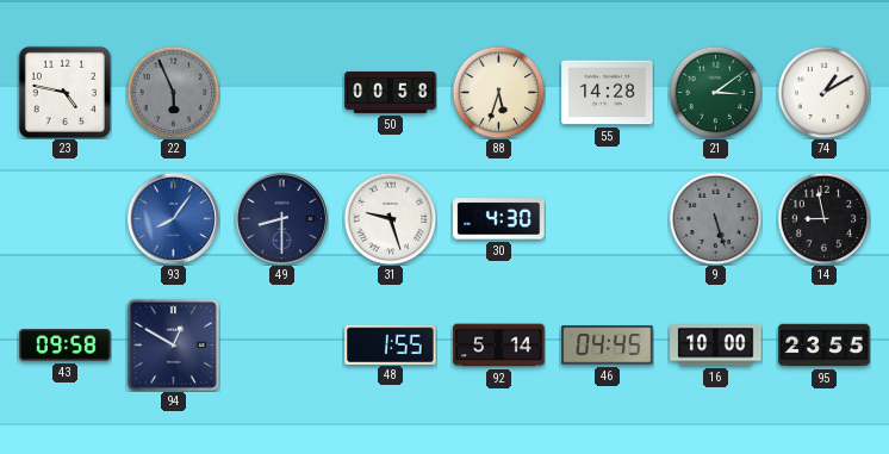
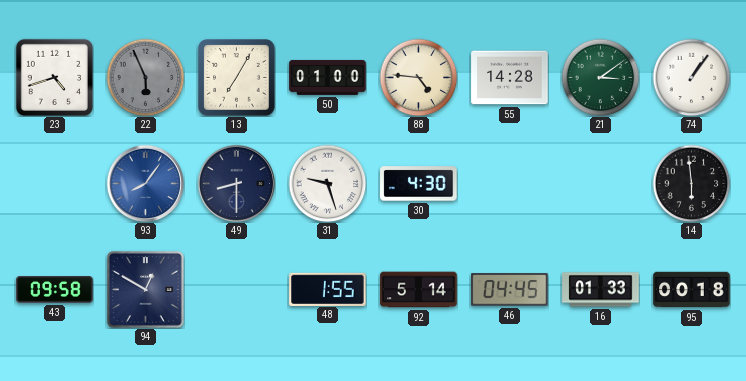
23: 4:47 -> 4:42 (54, 77)
13: none -> 7:05 (237, 78)
50: 00:58 -> 01:00 (328, 77)
88: 5:33 -> 4:46 (418, 77)
74: 1:10 -> 1:06 (691, 77)
9: 5:27 -> none (715, 218)
14: 8:58 -> 5:59 (691, 183)
16: 10:00 -> 01:33 (601, 290)
95: 23:55 -> 00:18 (692, 290)
